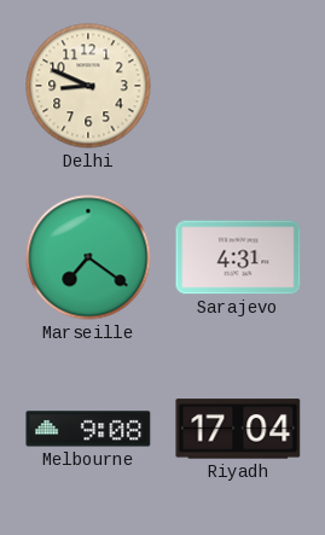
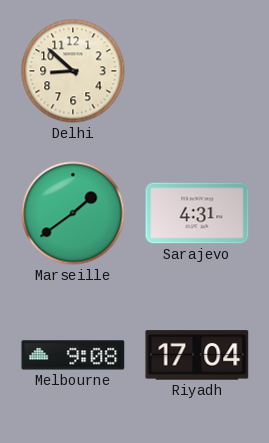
Delhi: 8:49 -> 8:52 (73, 71)
Marseille: 7:21 -> 1:39 (73, 213)
